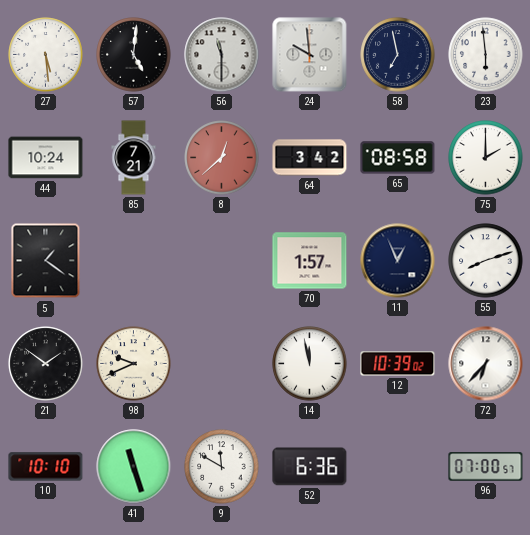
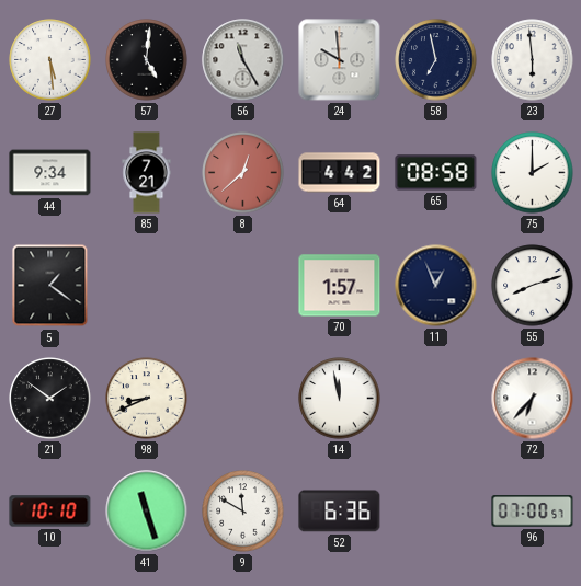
56: 11:30 -> 11:25 (243, 60)
44: 10:24 -> 9:34 (50, 173)
64: 3:42 -> 4:42 (340, 173)
98: 9:41 -> 8:41 (147, 399)
12: 10:39 -> none (398, 364)
